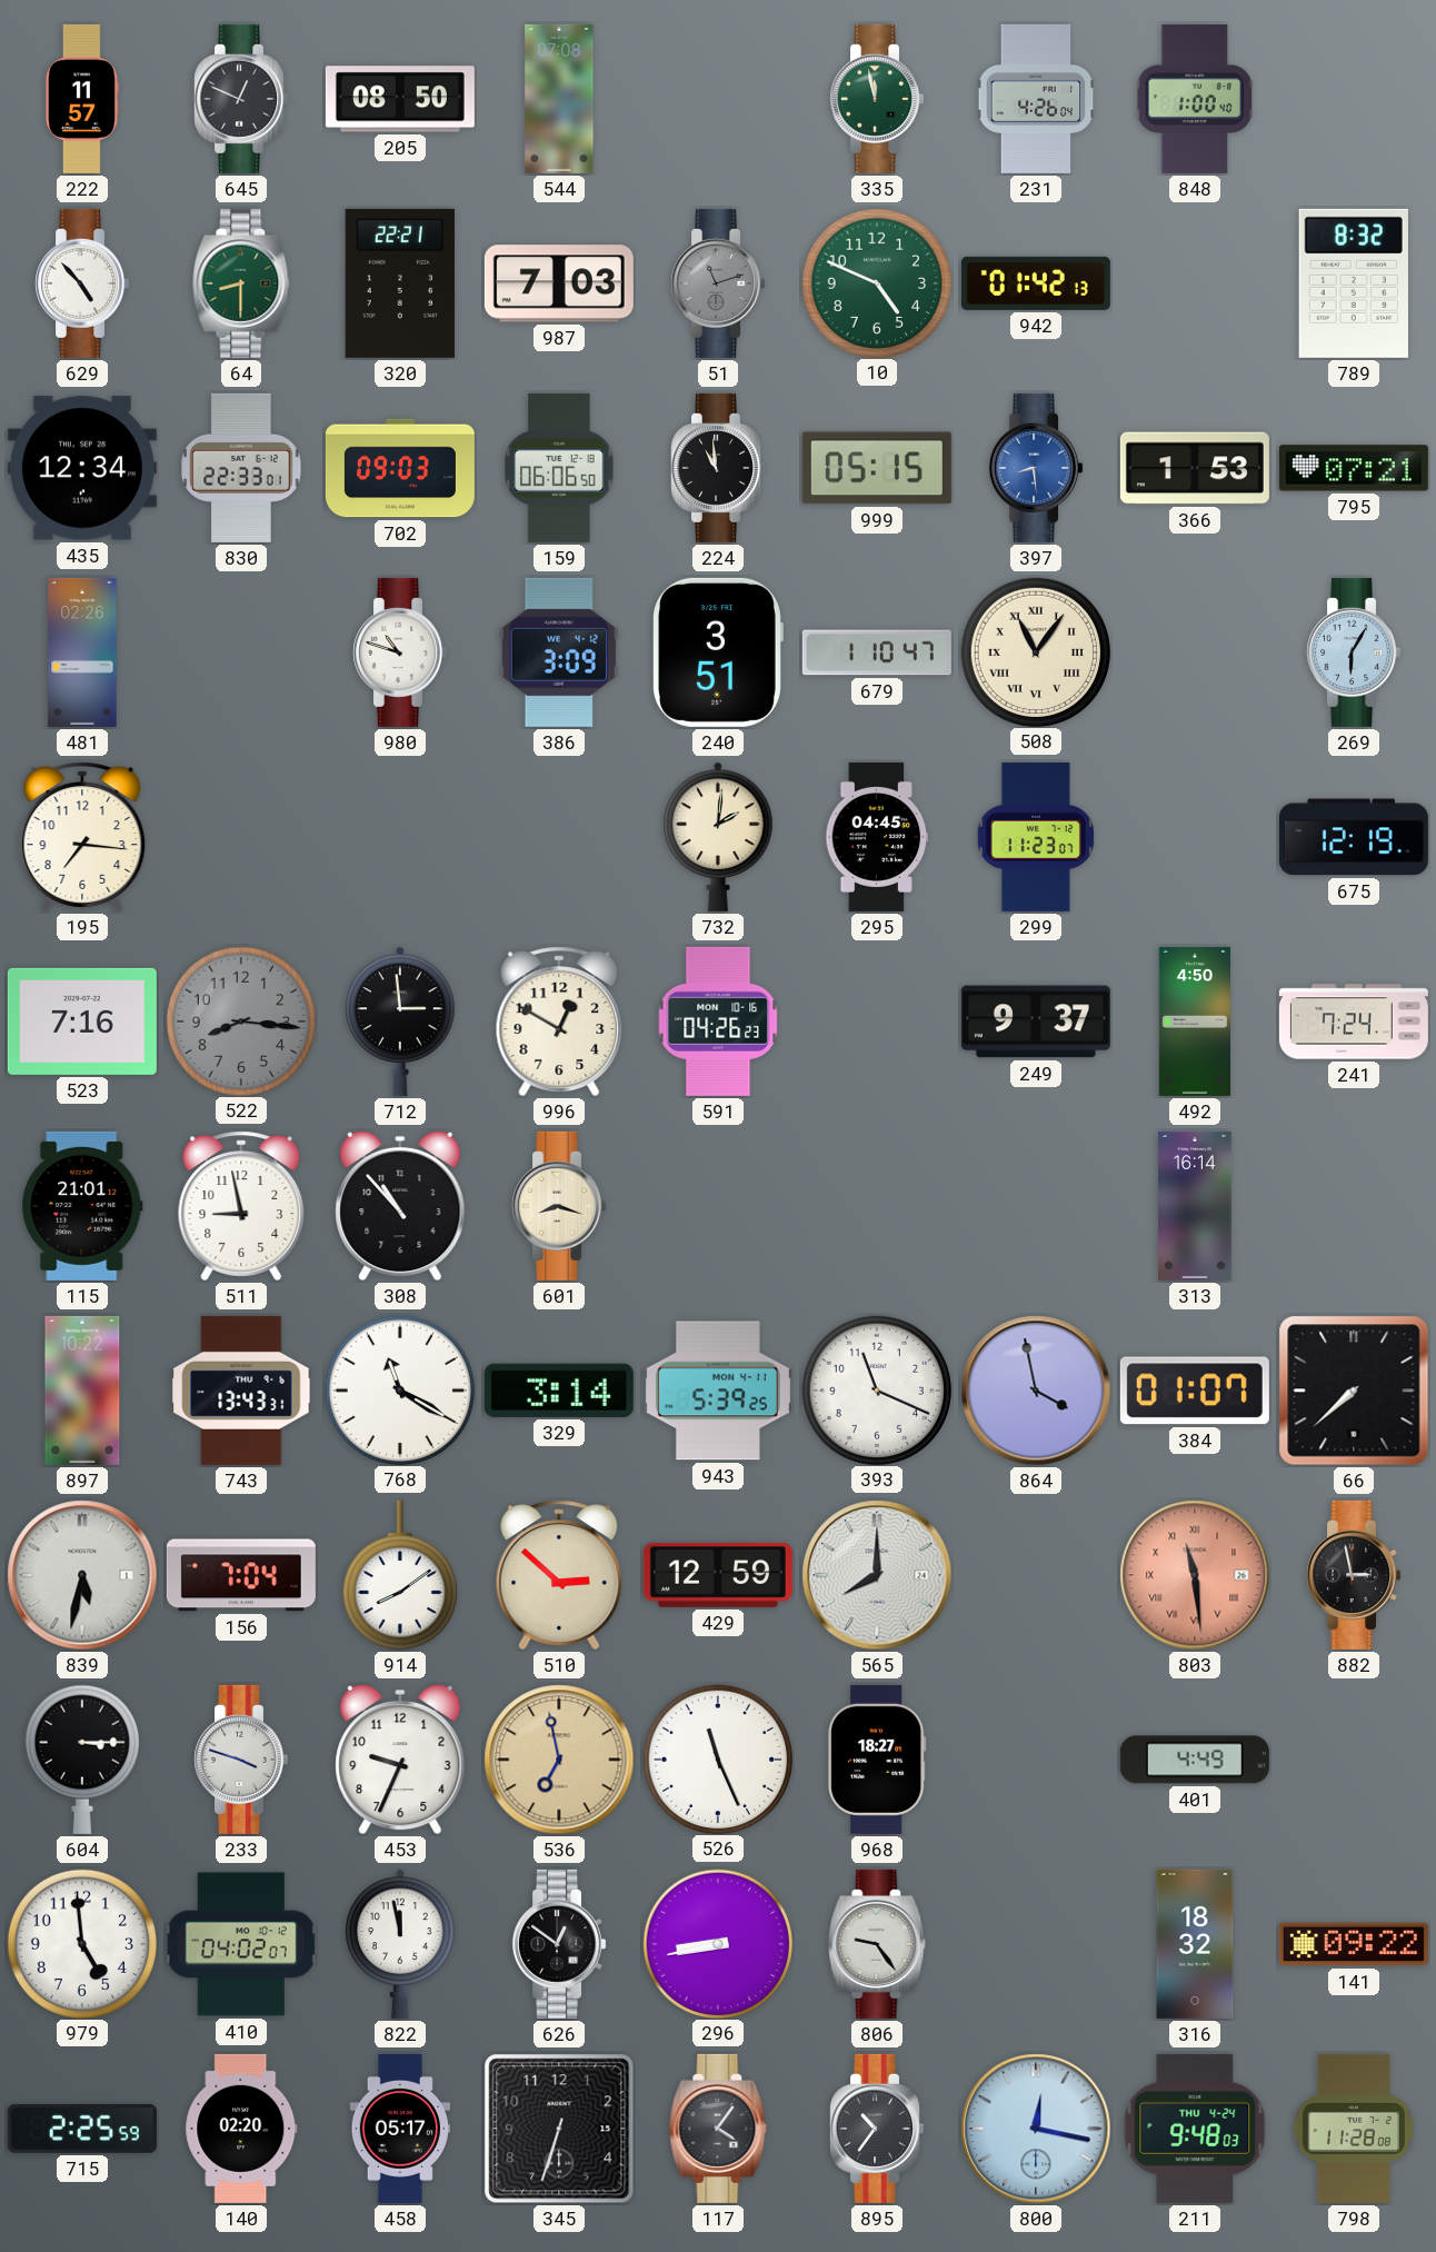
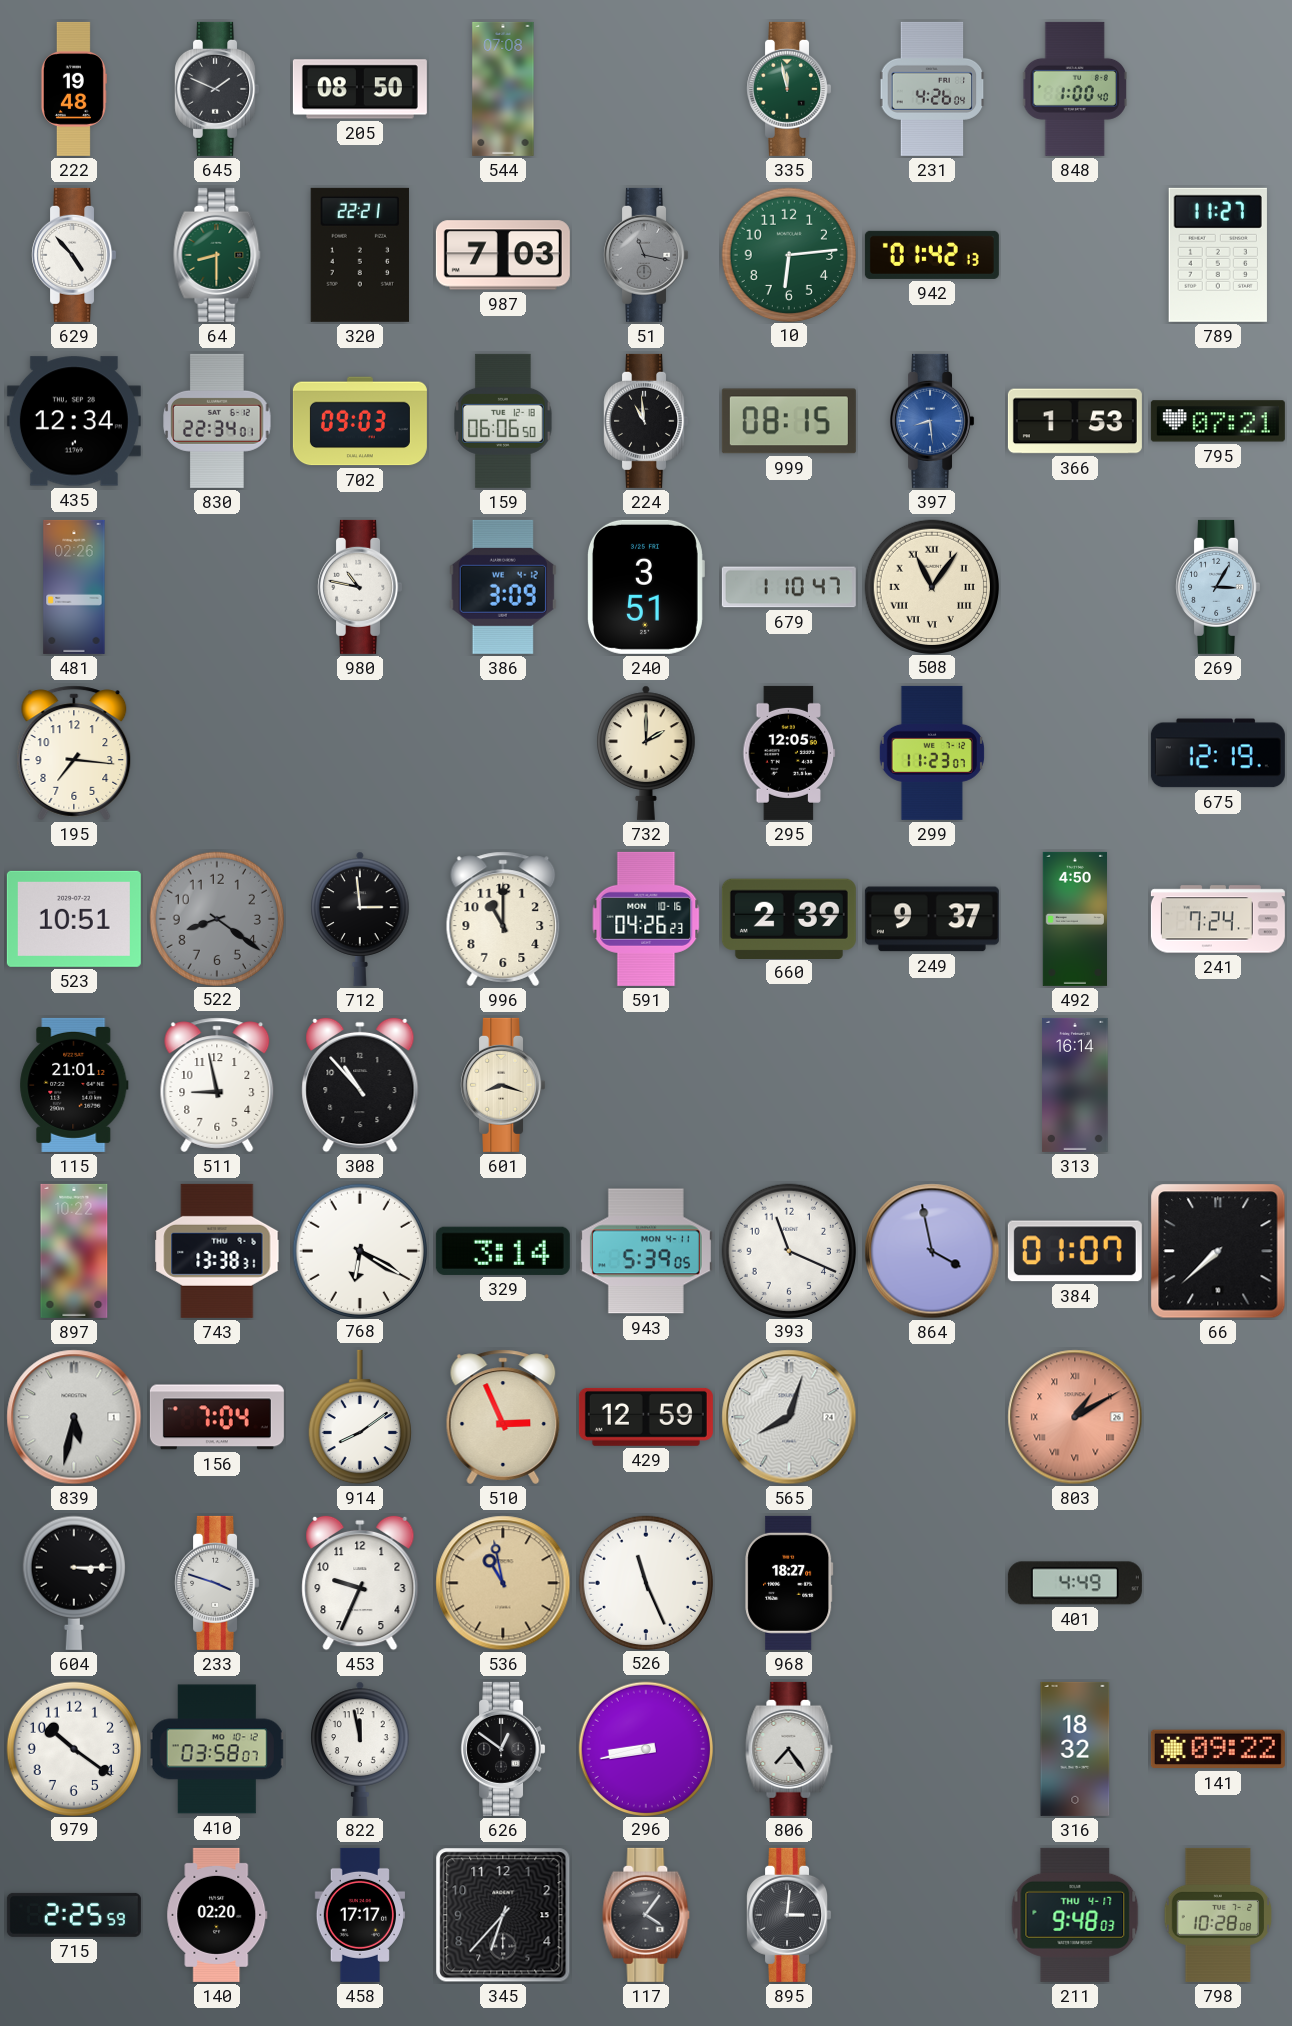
222: 11:57 -> 19:48 (73, 89)
645: 12:49 -> 1:49 (217, 89)
51: 11:12 -> 11:17 (646, 255)
10: 4:49 -> 6:14 (788, 254)
789: 8:32 -> 11:27 (1218, 255)
830: 22:33 -> 22:34 (217, 421)
999: 05:15 -> 08:15 (789, 421)
980: 10:48 -> 10:47 (360, 587)
269: 6:05 -> 3:05 (1218, 587)
732: 2:01 -> 2:00 (646, 753)
295: 04:45 -> 12:05 (789, 753)
523: 7:16 -> 10:51 (74, 919)
522: 8:16 -> 8:21 (216, 918)
996: 12:50 -> 11:00 (503, 919)
660: none -> 2:39 (789, 918)
743: 13:43 -> 13:38 (217, 1251)
768: 11:20 -> 6:20 (359, 1250)
943: 5:39:25 -> 5:39:05 (646, 1251)
510: 2:52 -> 2:56 (503, 1417)
565: 8:00 -> 8:03 (789, 1417)
803: 11:29 -> 1:10 (1075, 1417)
882: 2:58 -> none (1354, 1575)
536: 6:58 -> 10:58 (503, 1583)
979: 4:59 -> 10:21 (73, 1748)
410: 04:02 -> 03:58 (217, 1749)
806: 9:24 -> 7:24 (789, 1749)
458: 05:17 -> 17:17 (359, 1915)
345: 6:33 -> 6:37 (503, 1915)
895: 10:36 -> 3:01 (789, 1915)
800: 12:17 -> none (1036, 2129)
211 date: THU 4-24 -> THU 4-17 (1075, 1915)
798: 11:28 -> 10:28 (1218, 1915)
